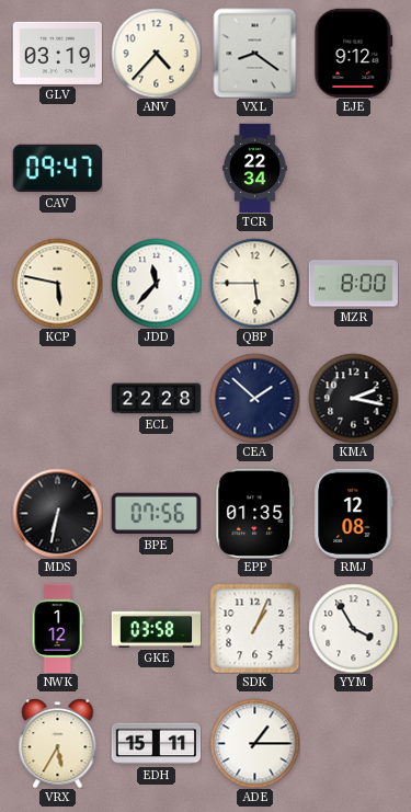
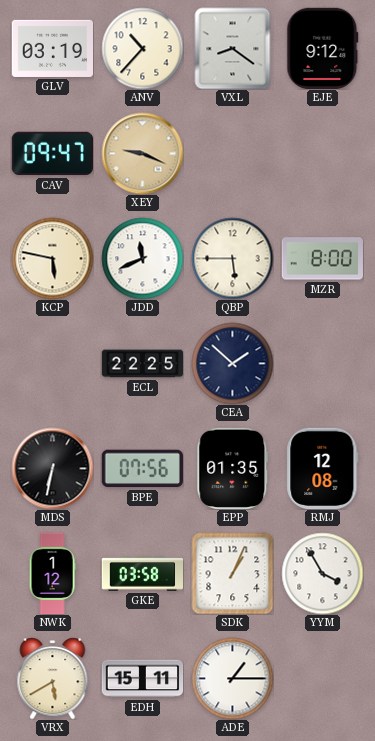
ANV: 4:37 -> 10:37 (142, 48)
XEY: none -> 9:19 (142, 153)
TCR: 22:34 -> none (254, 168)
JDD: 11:37 -> 11:41 (142, 258)
ECL: 22:28 -> 22:25 (142, 364)
KMA: 2:17 -> none (353, 398)
VRX: 5:35 -> 5:40 (53, 678)
